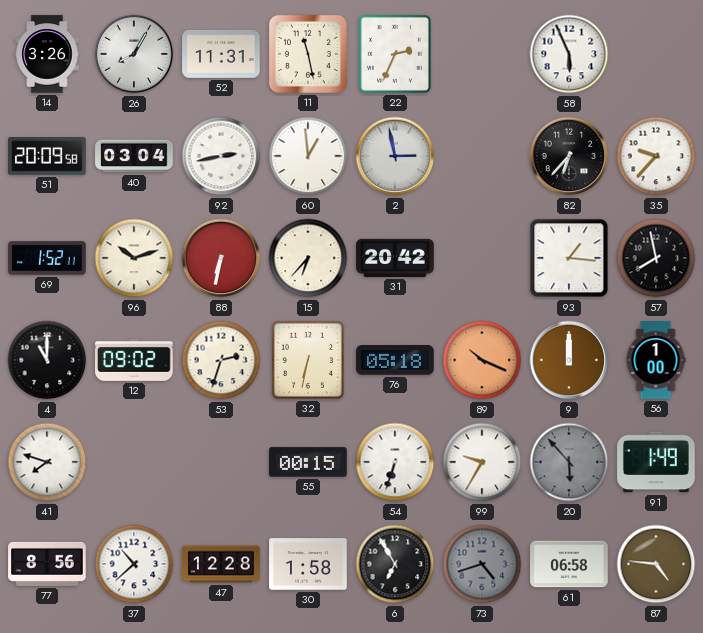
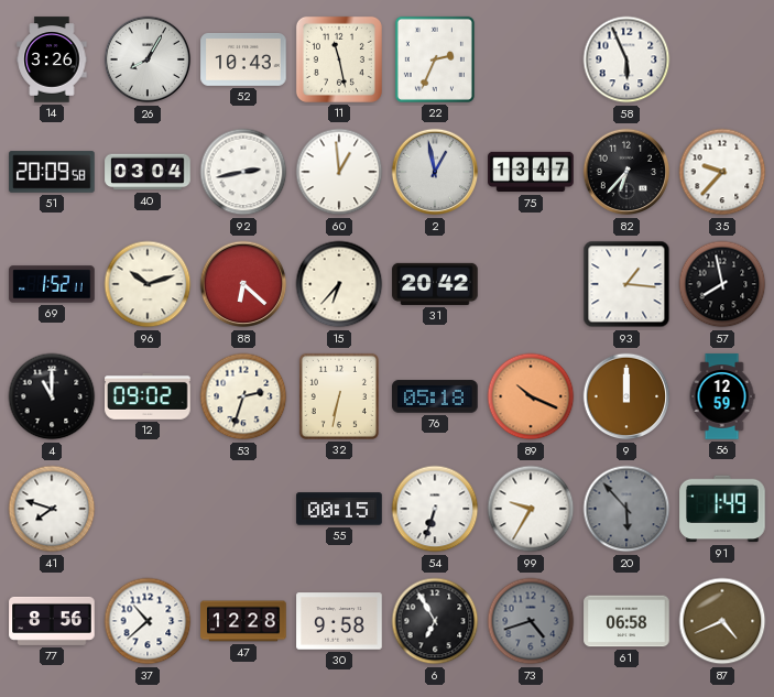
52: 11:31 -> 10:43 (243, 59)
2: 2:58 -> 12:58 (435, 172)
75: none -> 13:47 (531, 172)
88: 6:32 -> 6:22 (243, 284)
56: 1:00 -> 12:59 (722, 396)
30: 1:58 -> 9:58 (339, 621)
87: 4:46 -> 4:41 (722, 621)
